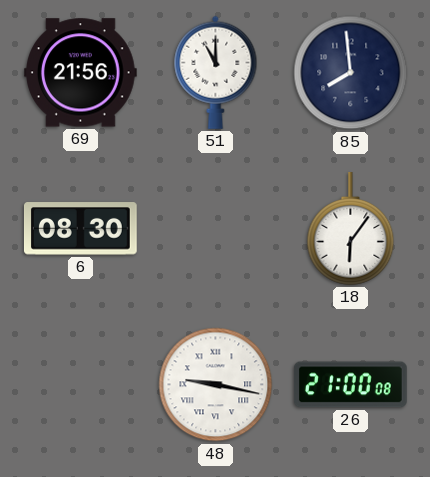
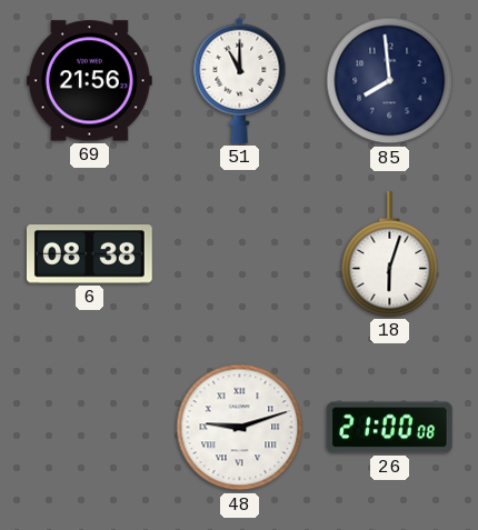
6: 08:30 -> 08:38 (89, 254)
18: 6:06 -> 6:03 (390, 254)
48: 9:17 -> 9:12 (240, 428)
